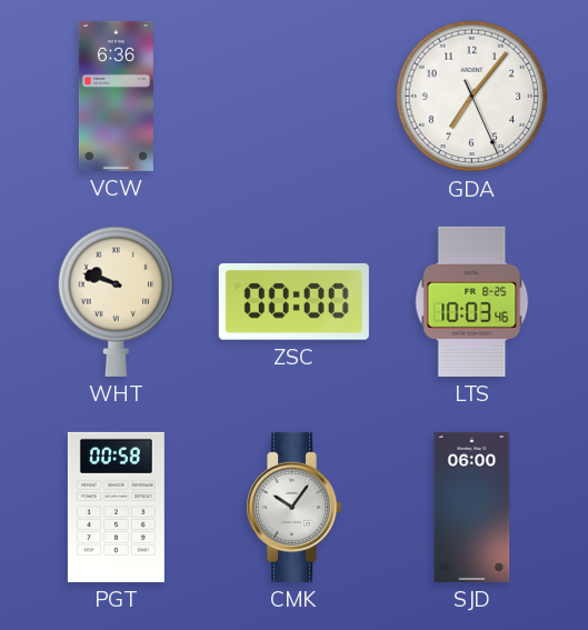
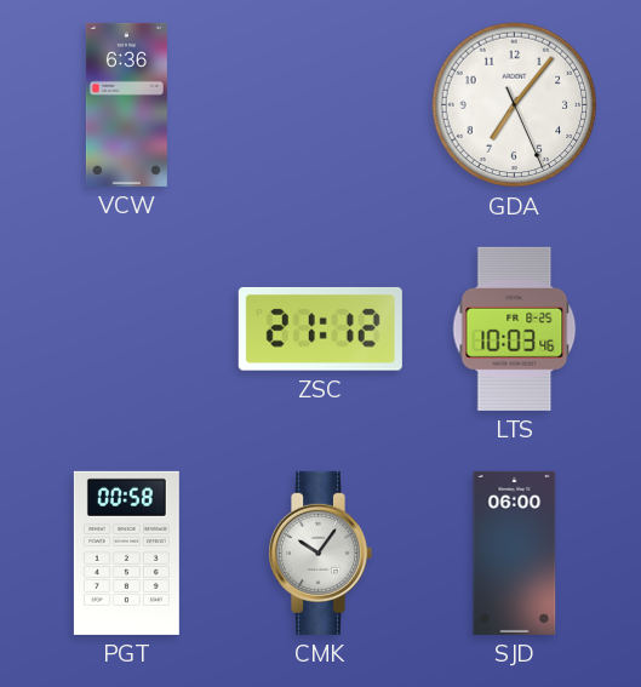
WHT: 9:48 -> none (117, 301)
ZSC: 00:00 -> 21:12 (320, 330)
